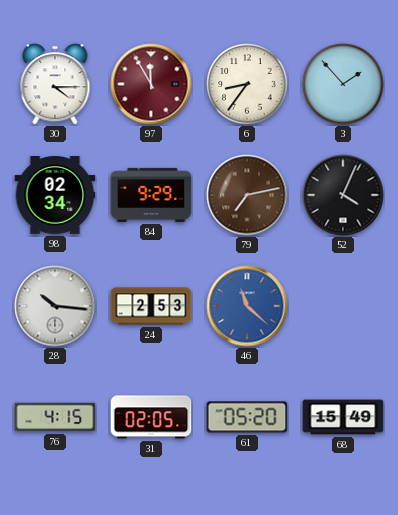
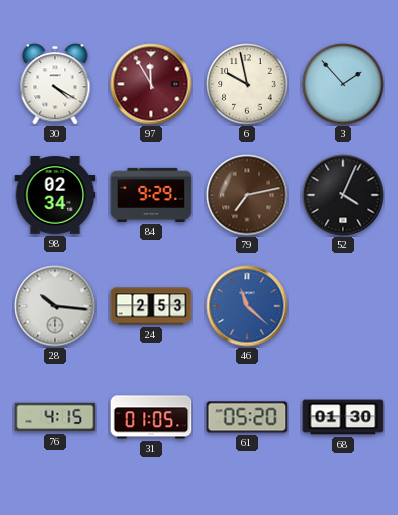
30: 4:15 -> 4:20 (55, 84)
6: 8:36 -> 9:58 (247, 84)
31: 02:05 -> 01:05 (151, 417)
68: 15:49 -> 01:30 (343, 417)
